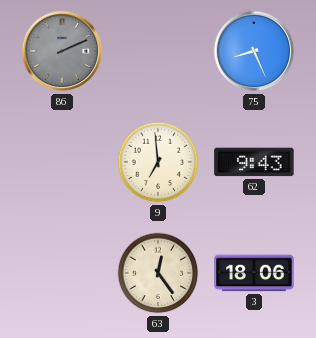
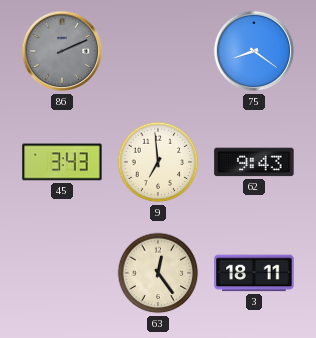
75: 8:26 -> 8:21 (254, 51)
45: none -> 3:43 (62, 162)
3: 18:06 -> 18:11 (254, 273)
